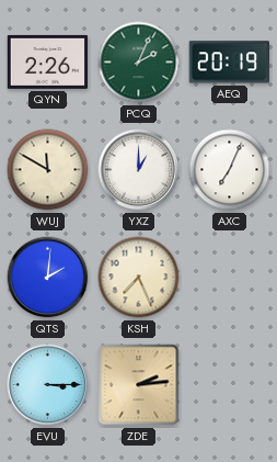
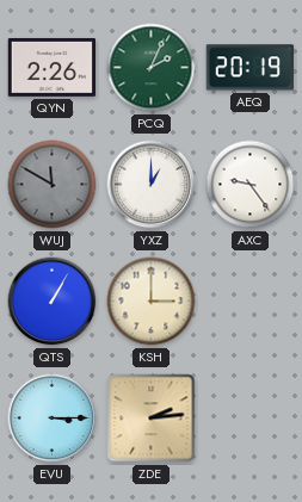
WUJ dial: cream -> grey (53, 185)
AXC: 7:04 -> 9:24 (251, 185)
QTS: 2:01 -> 1:05 (53, 302)
KSH: 7:26 -> 3:00 (152, 302)
